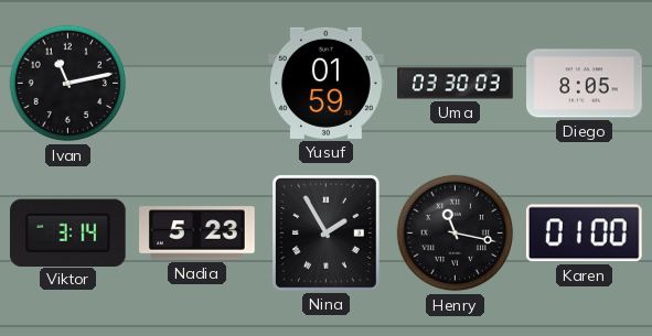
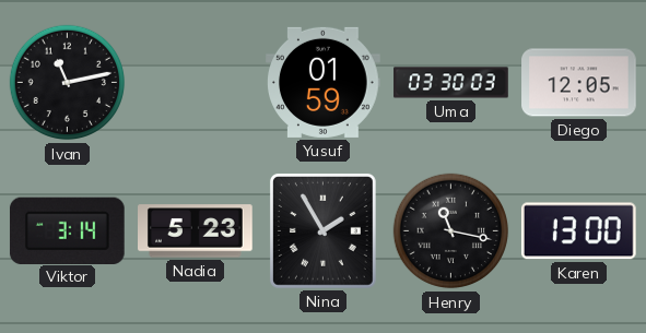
Diego: 8:05 -> 12:05 (579, 83)
Karen: 01:00 -> 13:00 (578, 231)
